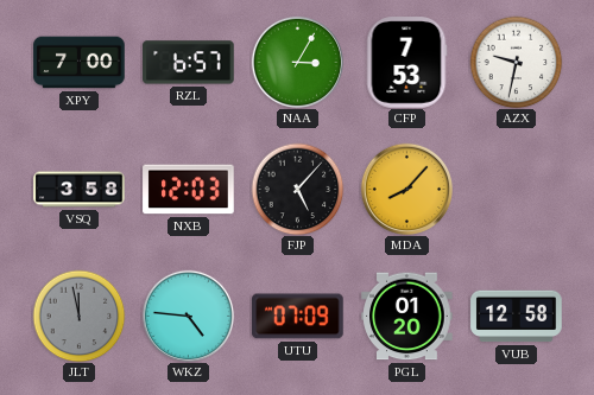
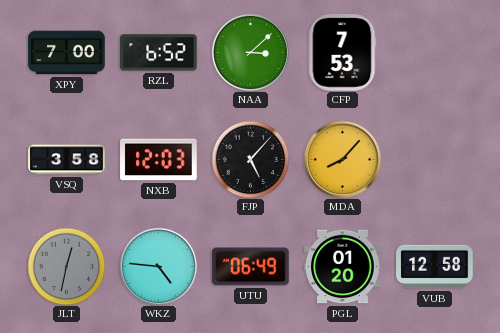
RZL: 6:57 -> 6:52 (159, 53)
NAA: 3:05 -> 3:08 (250, 52)
AZX: 9:32 -> none (516, 62)
JLT: 11:58 -> 12:32 (66, 266)
UTU: 07:09 -> 06:49 (251, 267)
